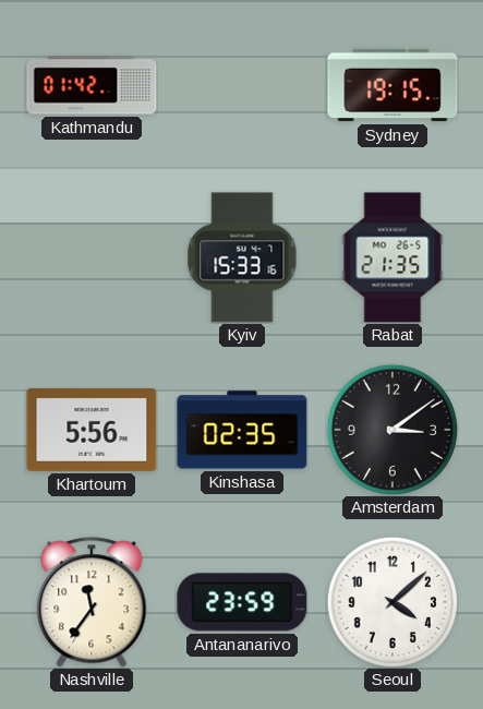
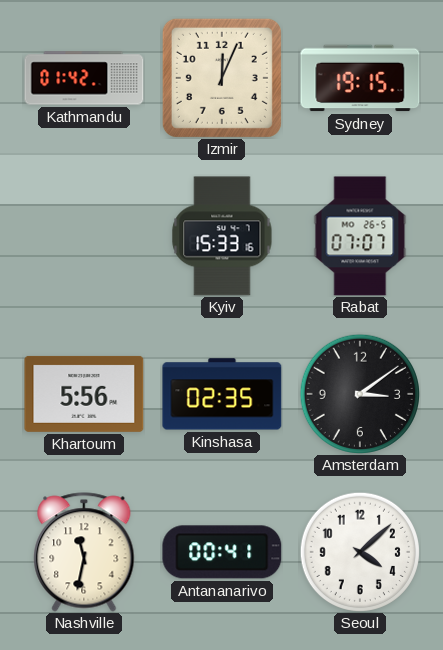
Izmir: none -> 12:04 (222, 78)
Rabat: 21:35 -> 07:07 (360, 236)
Nashville: 11:36 -> 11:32 (84, 552)
Antananarivo: 23:59 -> 00:41 (222, 552)
